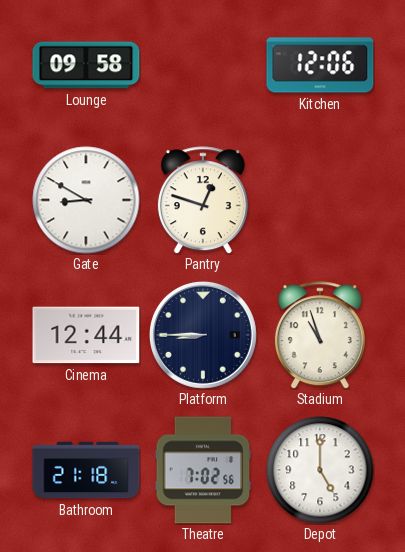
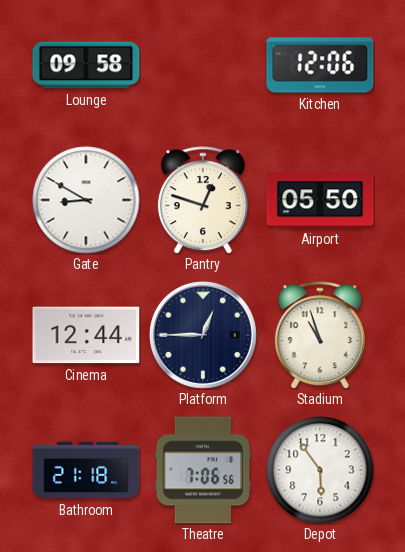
Airport: none -> 05:50 (320, 200)
Platform: 8:45 -> 12:45 (203, 335)
Theatre: 7:02 -> 7:06 (203, 470)
Depot: 5:00 -> 5:54 (320, 470)
